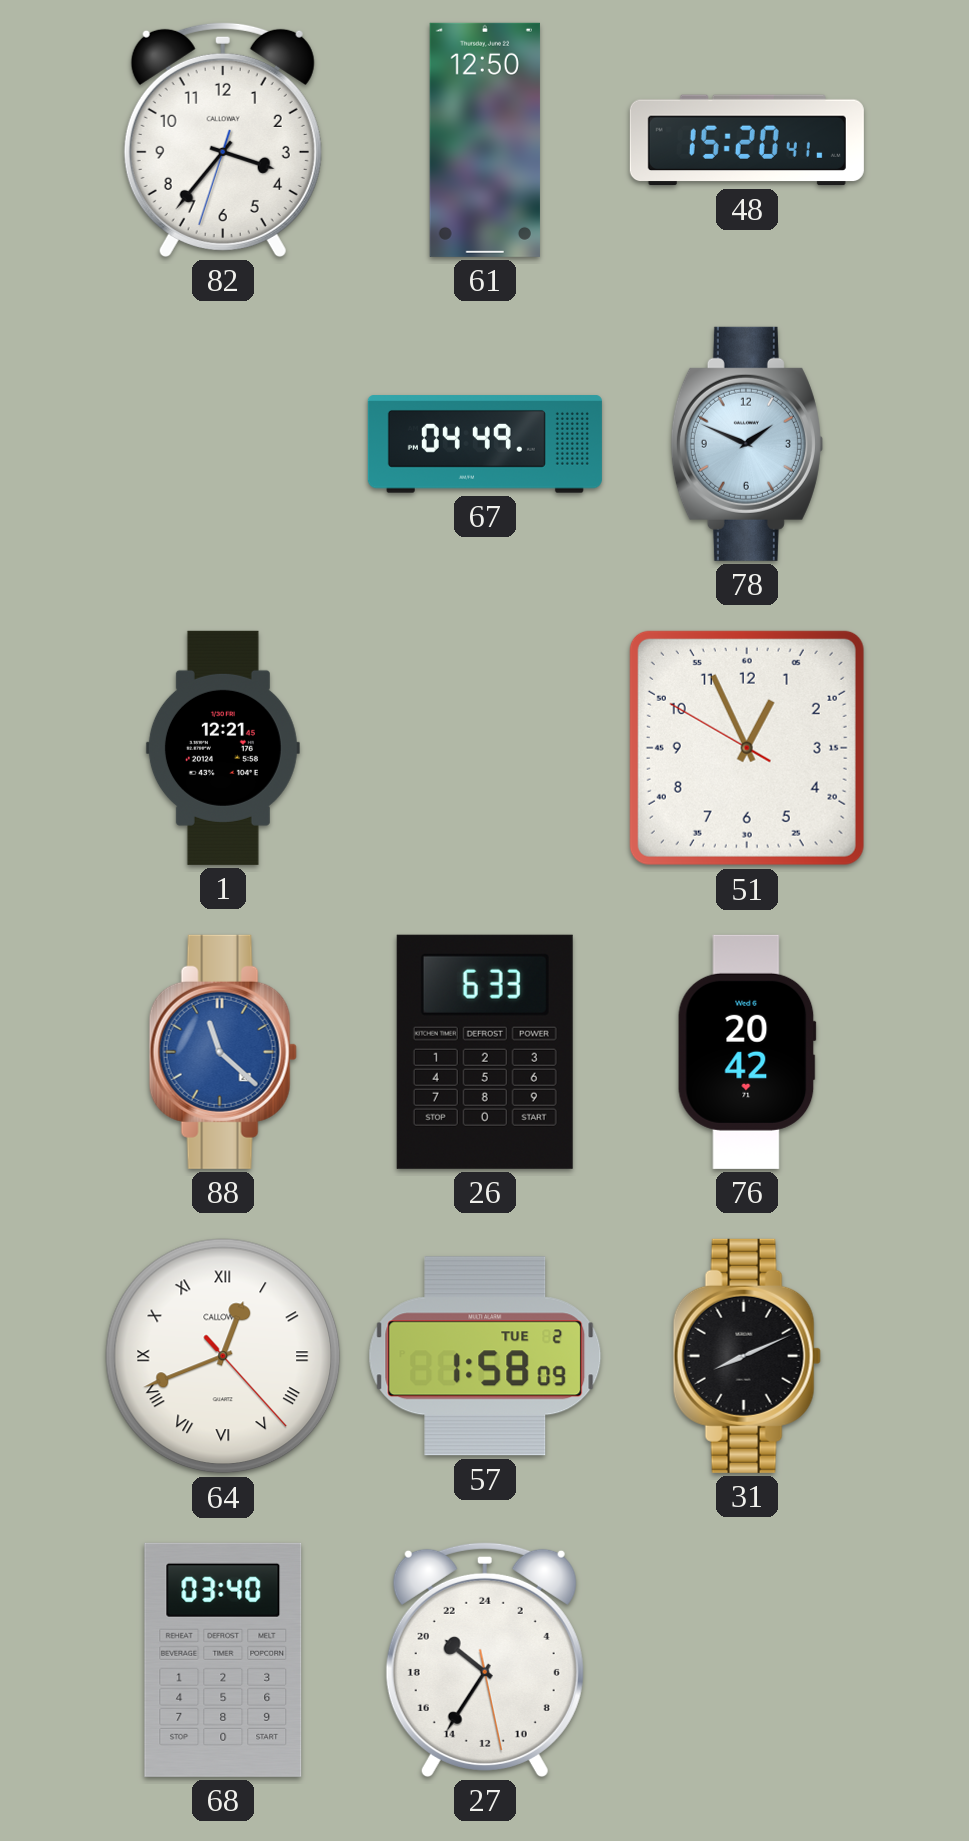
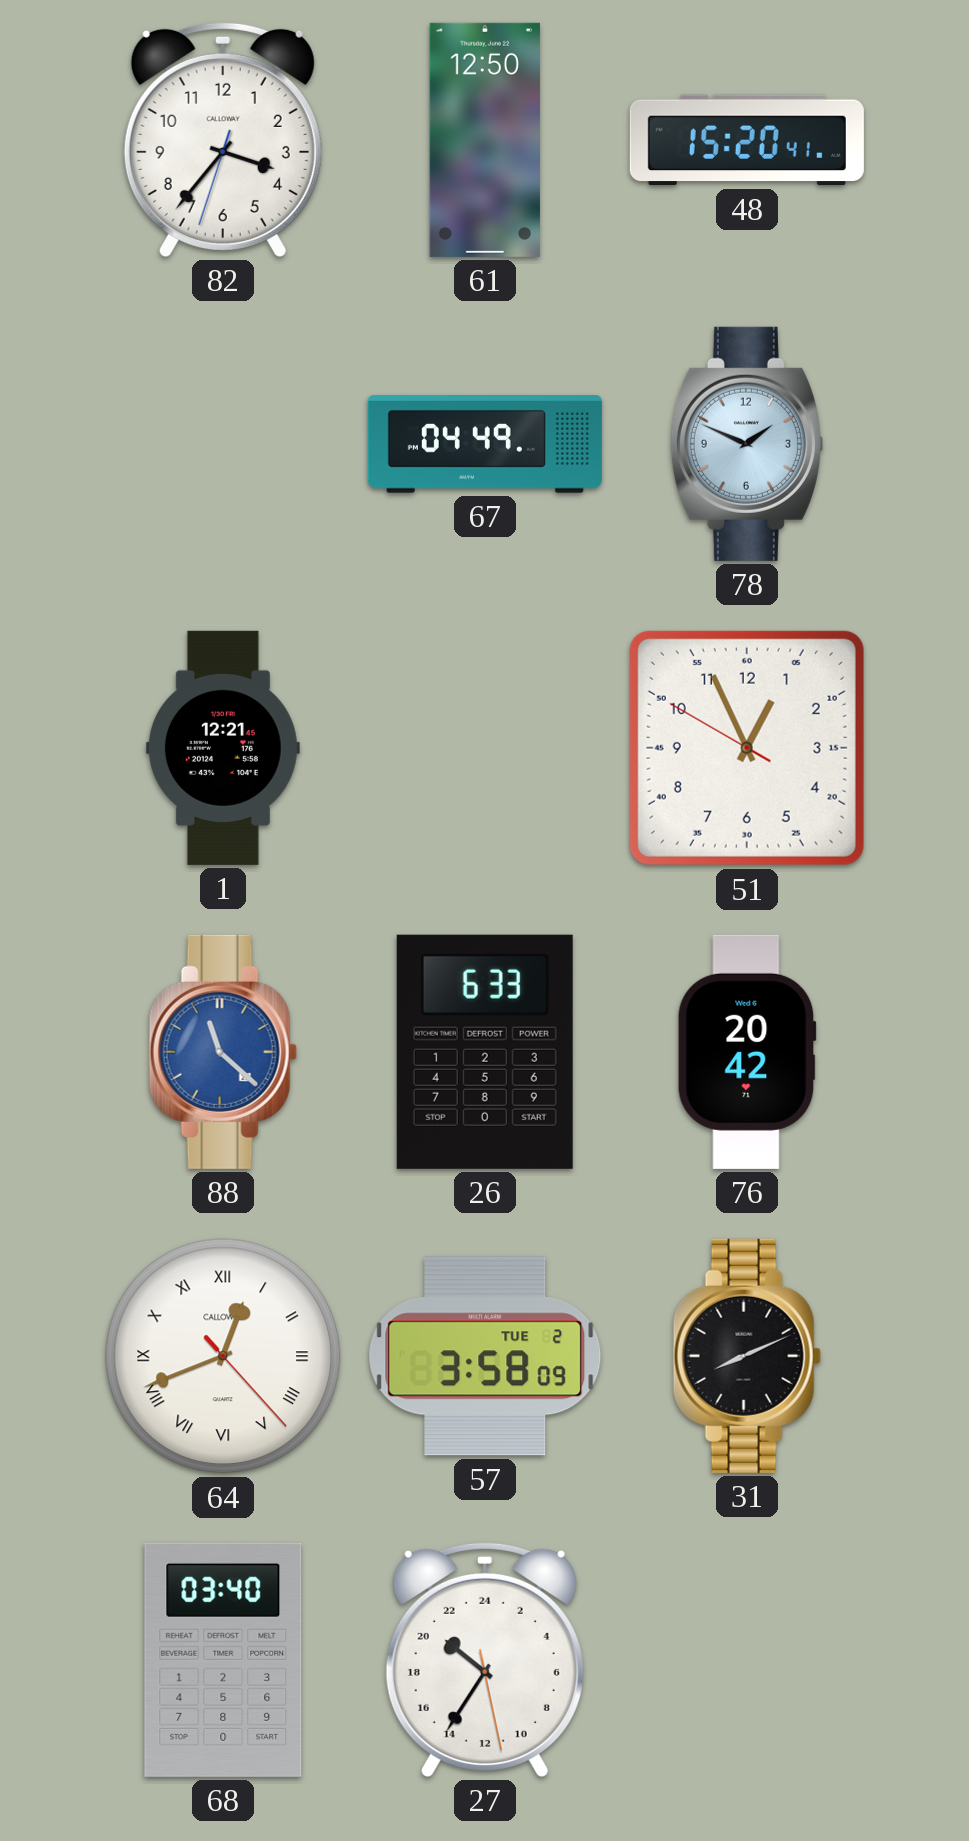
57: 1:58 -> 3:58 (485, 1356)
